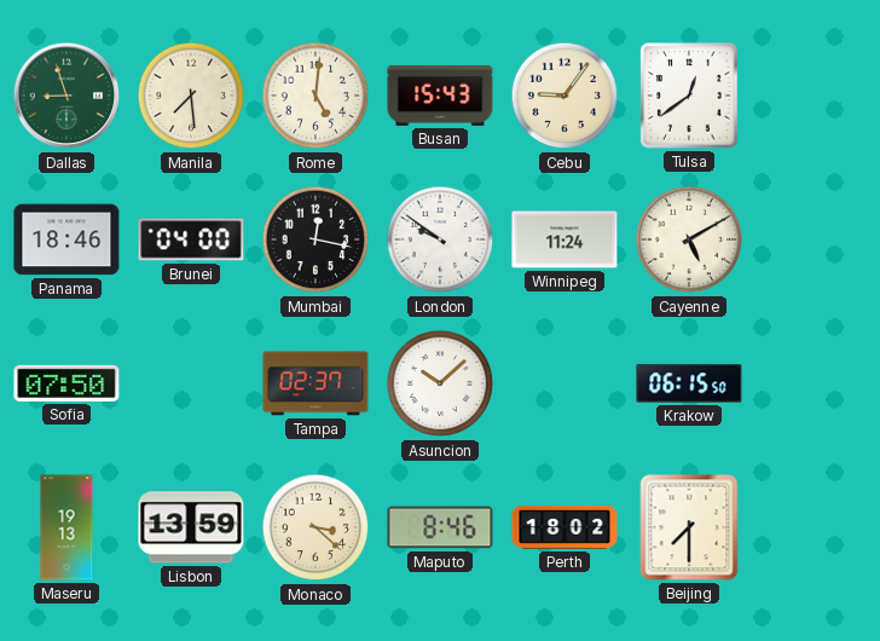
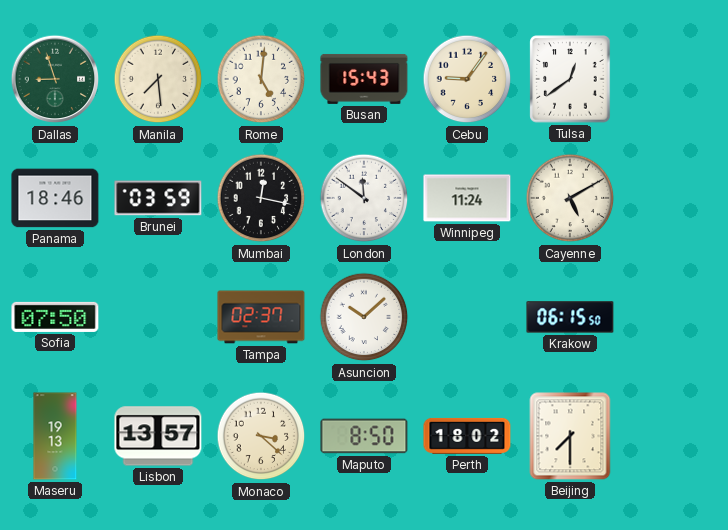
Brunei: 04:00 -> 03:59 (158, 198)
London: 9:51 -> 11:51 (364, 198)
Lisbon: 13:59 -> 13:57 (158, 436)
Maputo: 8:46 -> 8:50 (364, 436)
